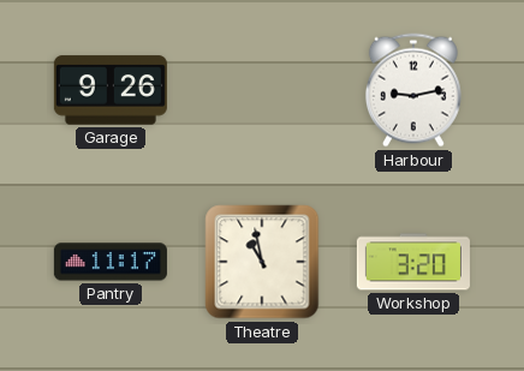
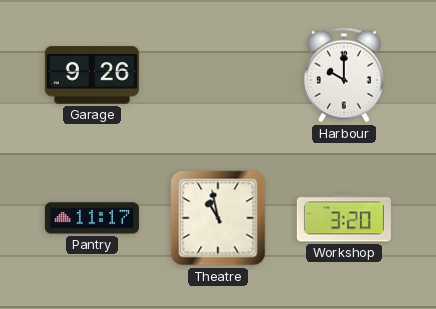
Harbour: 9:13 -> 10:00 (344, 75)
